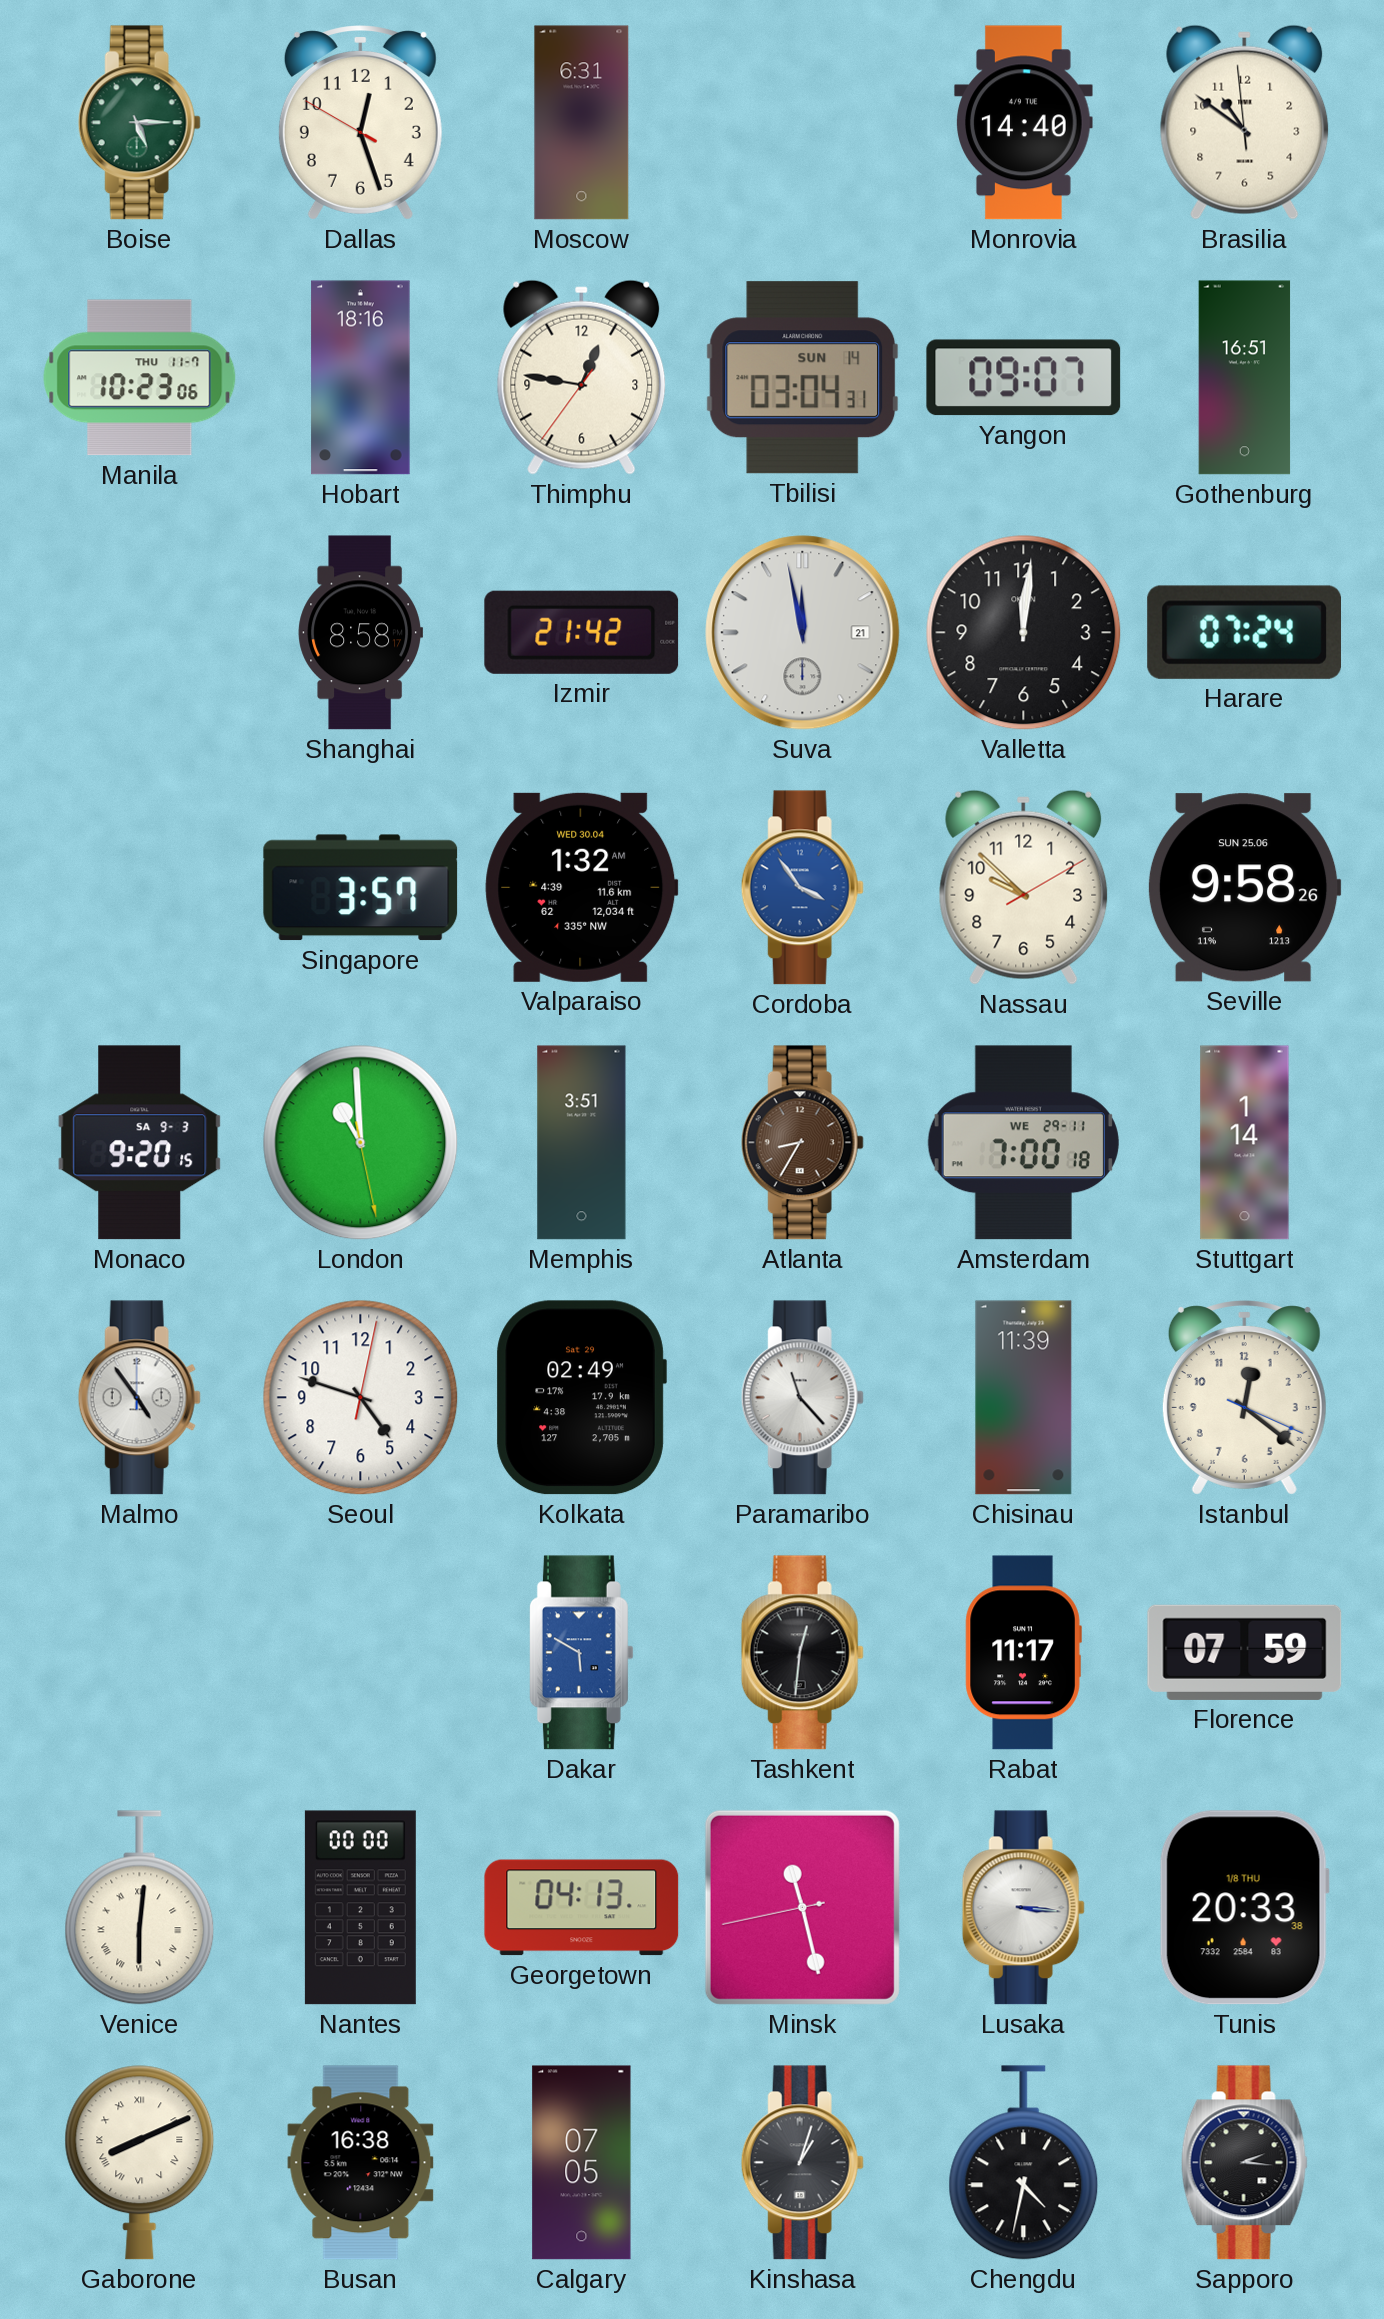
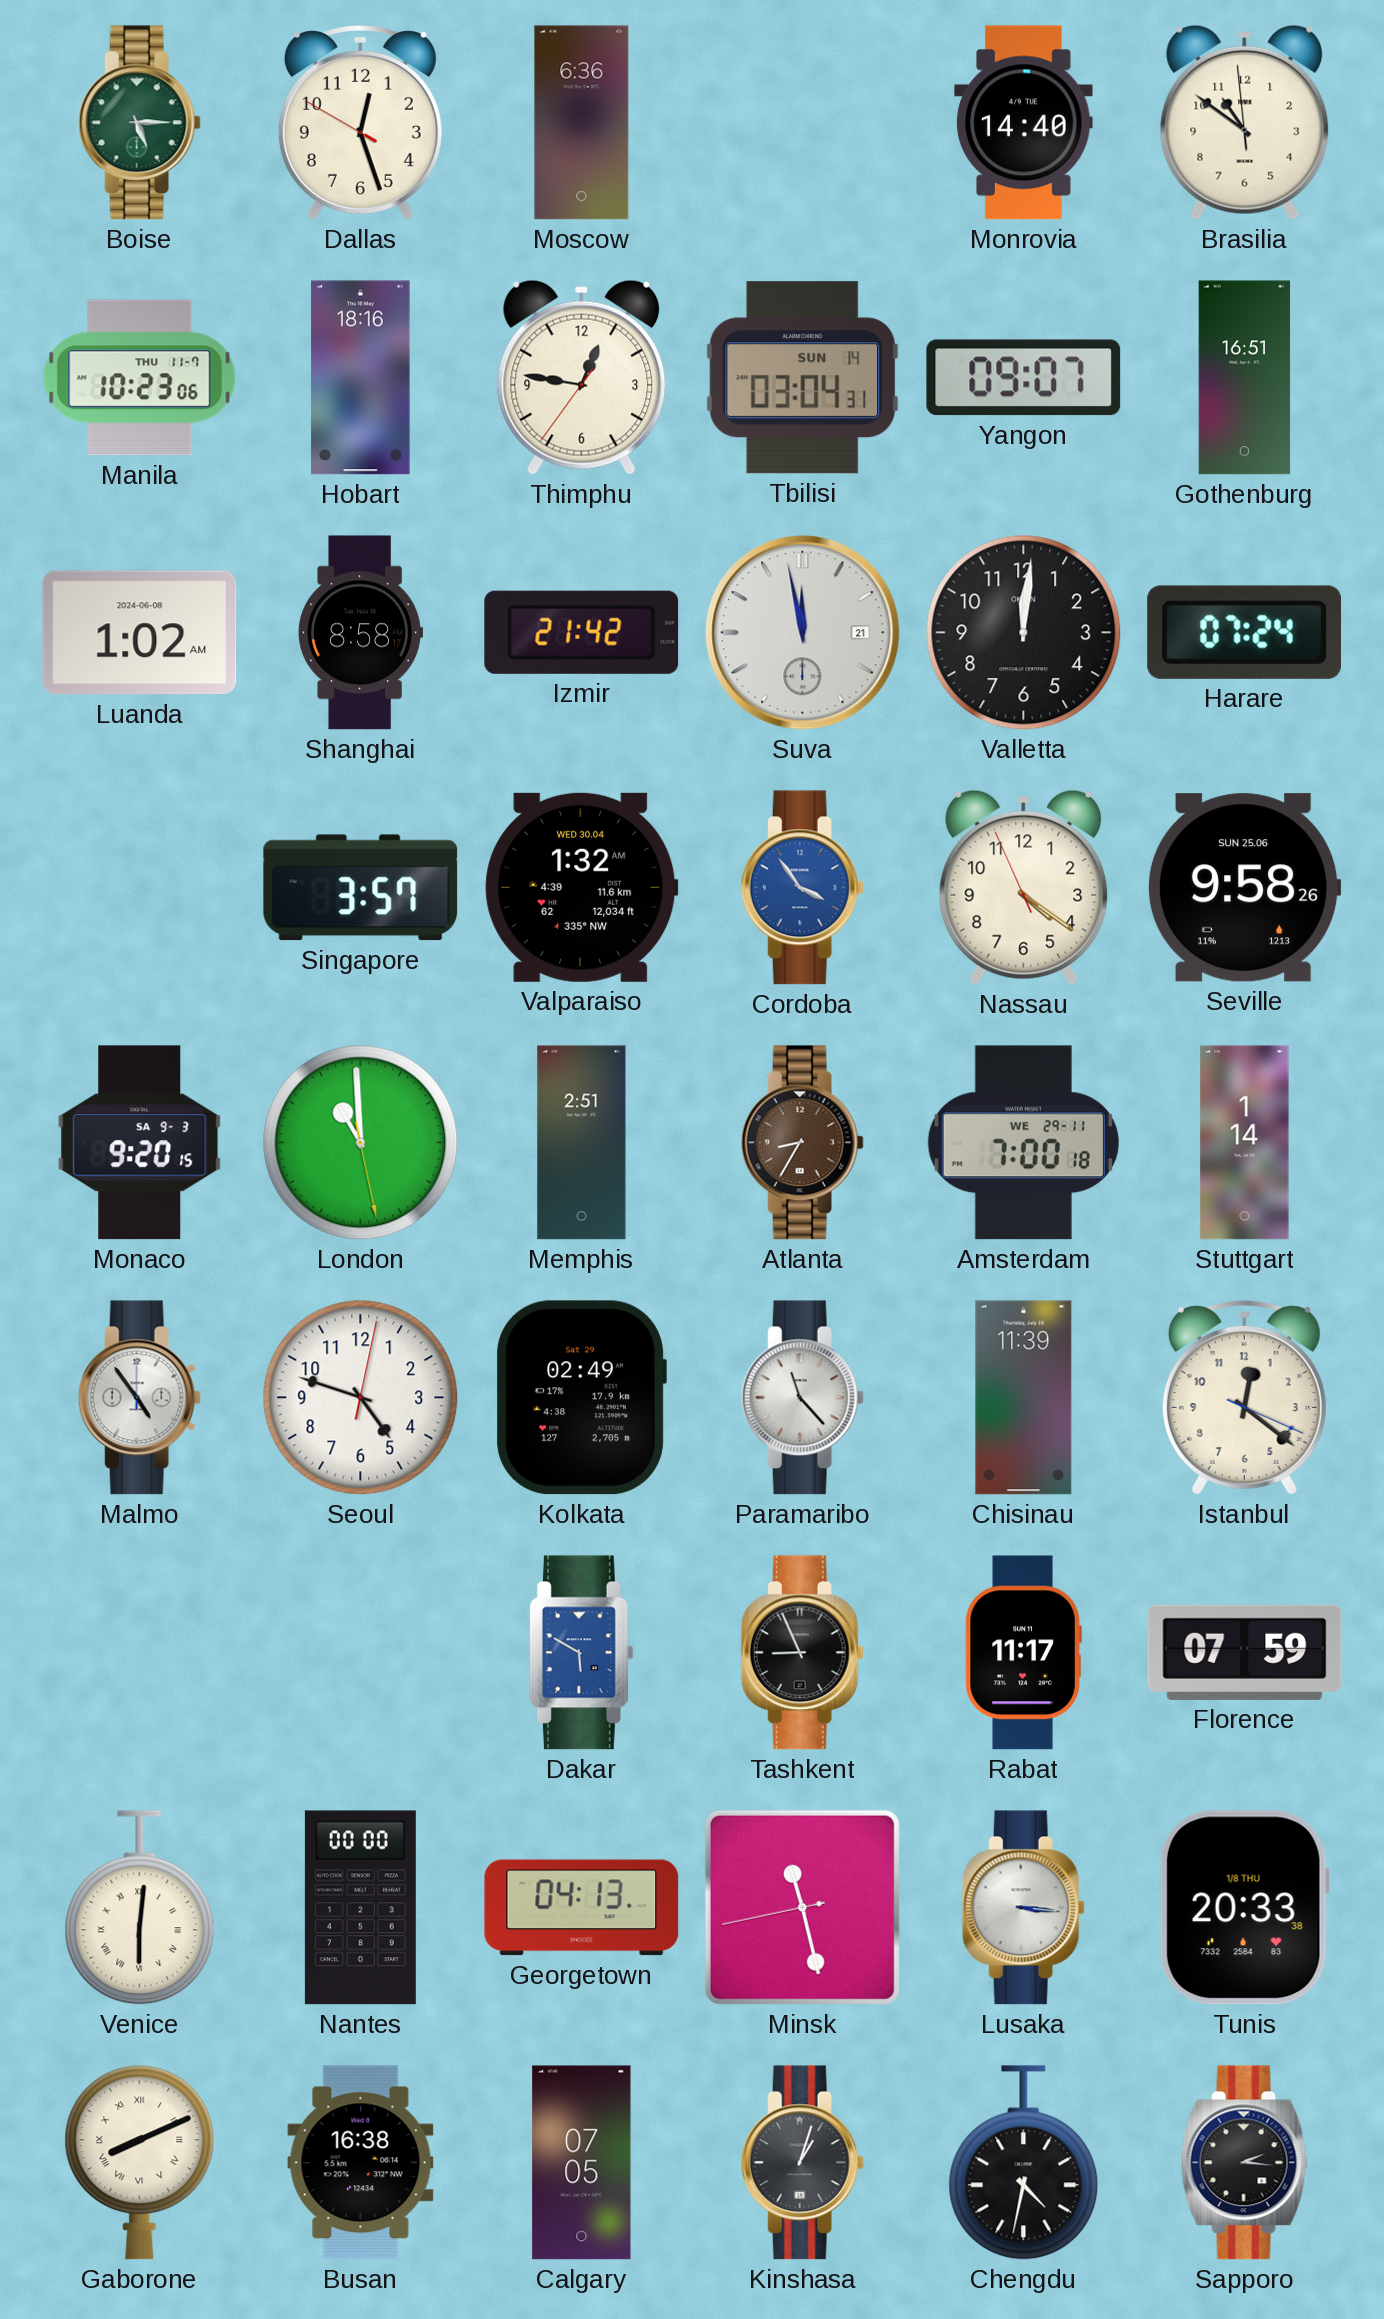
Moscow: 6:31 -> 6:36 (582, 123)
Luanda: none -> 1:02 (140, 633)
Nassau: 9:52 -> 4:20 (1024, 887)
Memphis: 3:51 -> 2:51 (582, 1143)
Tashkent: 12:31 -> 8:56 (802, 1653)
